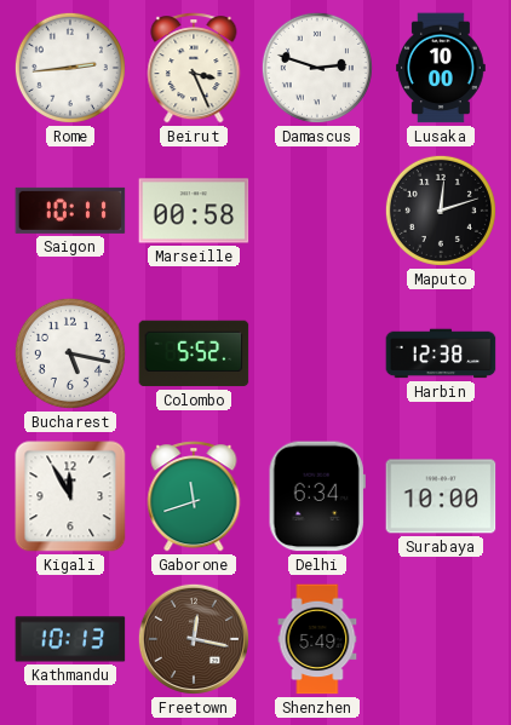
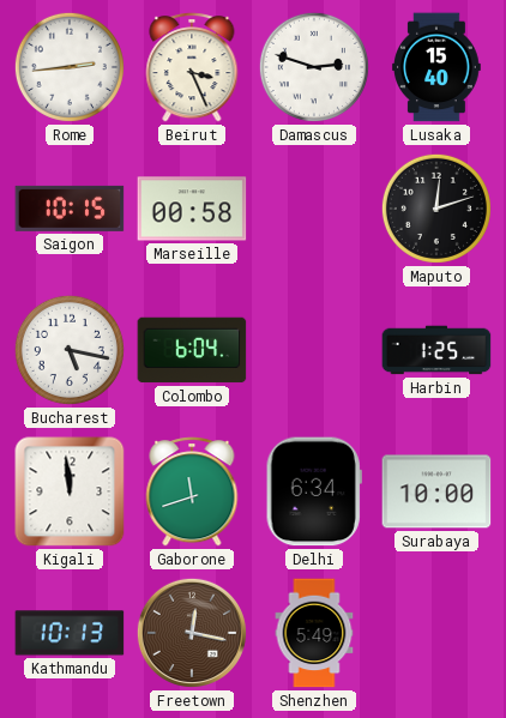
Lusaka: 10:00 -> 15:40 (438, 67)
Saigon: 10:11 -> 10:15 (70, 209)
Colombo: 5:52 -> 6:04 (192, 350)
Harbin: 12:38 -> 1:25 (436, 350)
Kigali: 11:55 -> 11:59 (70, 491)
